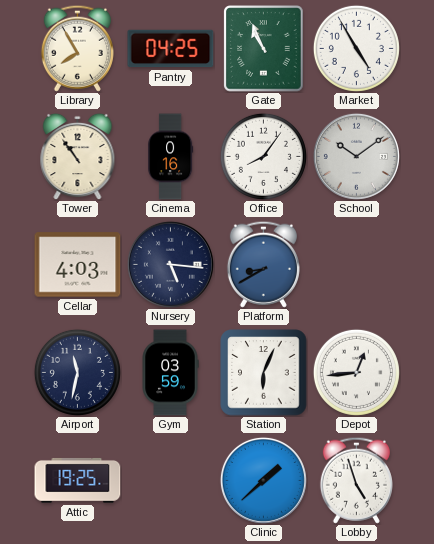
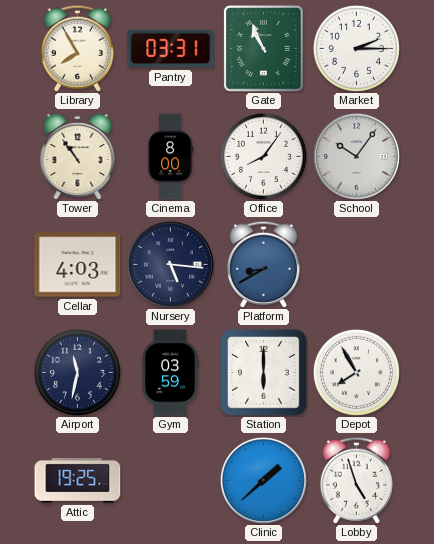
Pantry: 04:25 -> 03:31 (171, 49)
Market: 4:55 -> 2:15 (356, 48)
Cinema: 0:16 -> 8:00 (171, 157)
School: 10:09 -> 10:06 (356, 156)
Station: 6:04 -> 6:00 (264, 373)
Depot: 12:44 -> 7:55 (356, 372)
